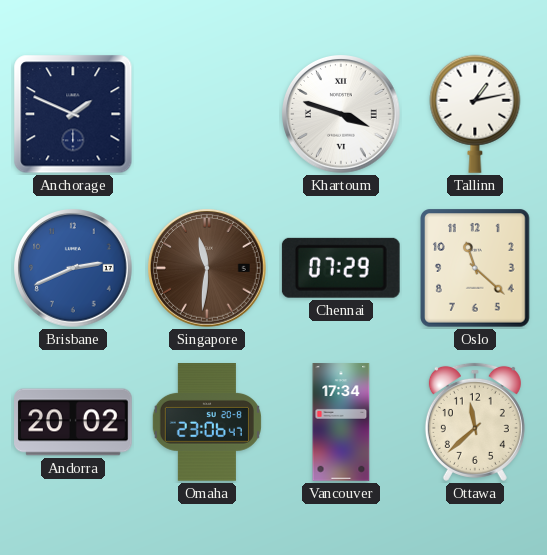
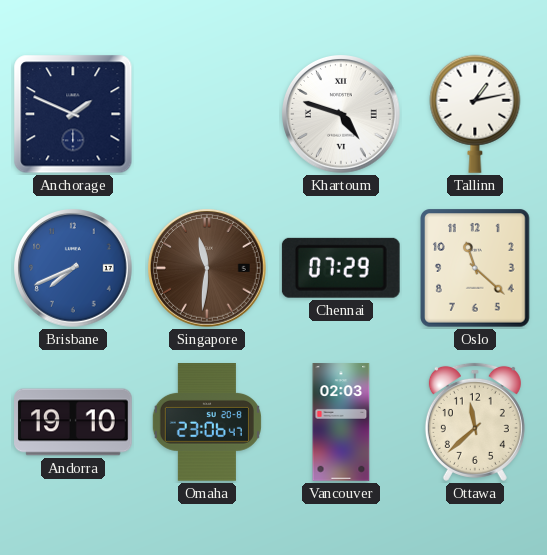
Khartoum: 3:48 -> 4:48 (341, 114)
Brisbane: 2:41 -> 7:41 (73, 268)
Andorra: 20:02 -> 19:10 (73, 422)
Vancouver: 17:34 -> 02:03 (341, 422)
